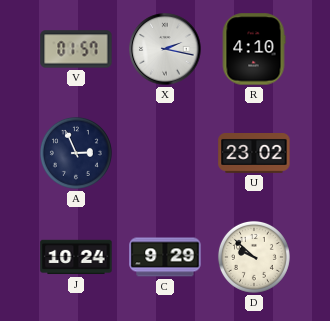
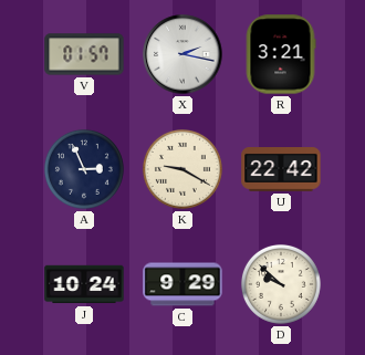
R: 4:10 -> 3:21 (281, 54)
K: none -> 9:20 (182, 169)
U: 23:02 -> 22:42 (281, 170)
